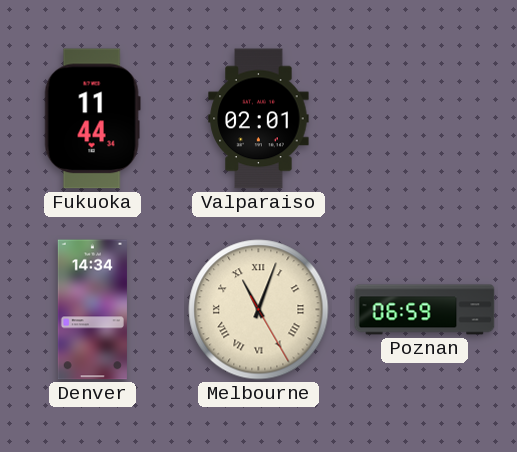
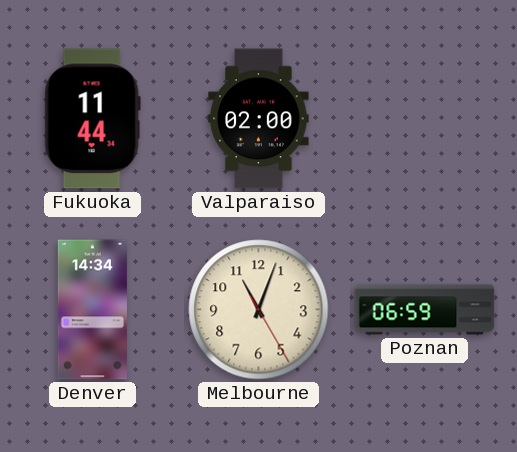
Valparaiso: 02:01 -> 02:00 (259, 119)
Melbourne numerals: Roman -> Arabic (259, 310)
